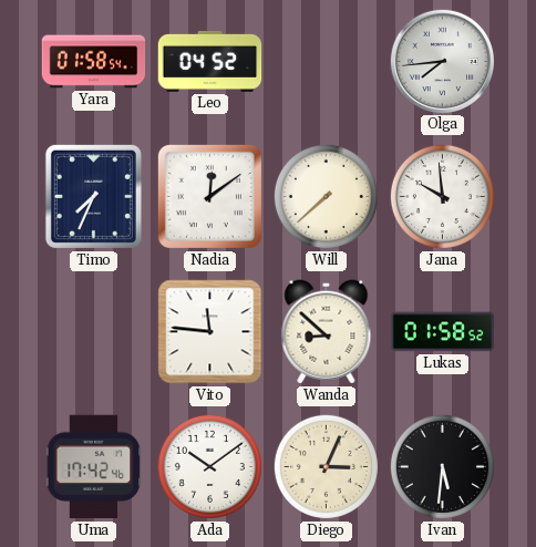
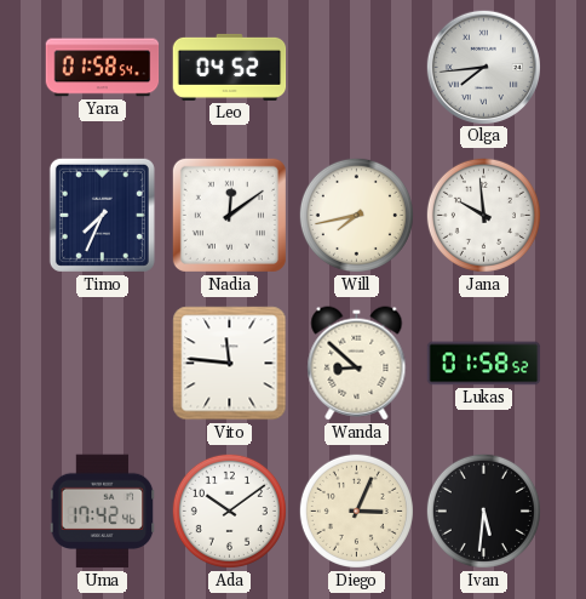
Will: 7:38 -> 7:43 (356, 215)
